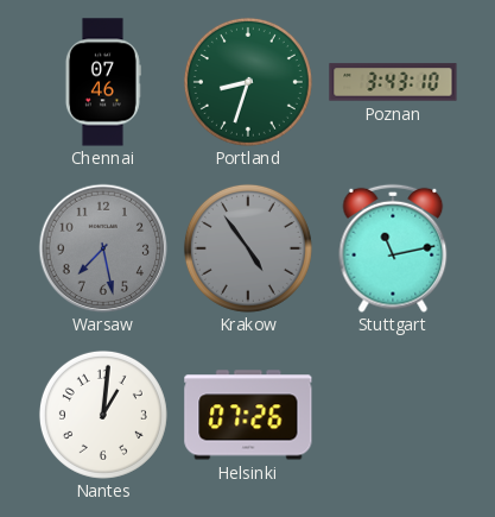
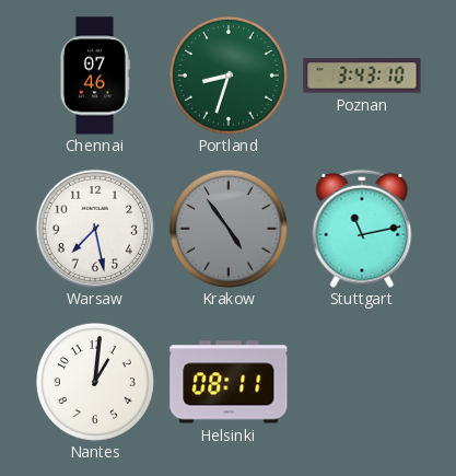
Warsaw dial: grey -> white (95, 229)
Helsinki: 07:26 -> 08:11 (229, 382)
